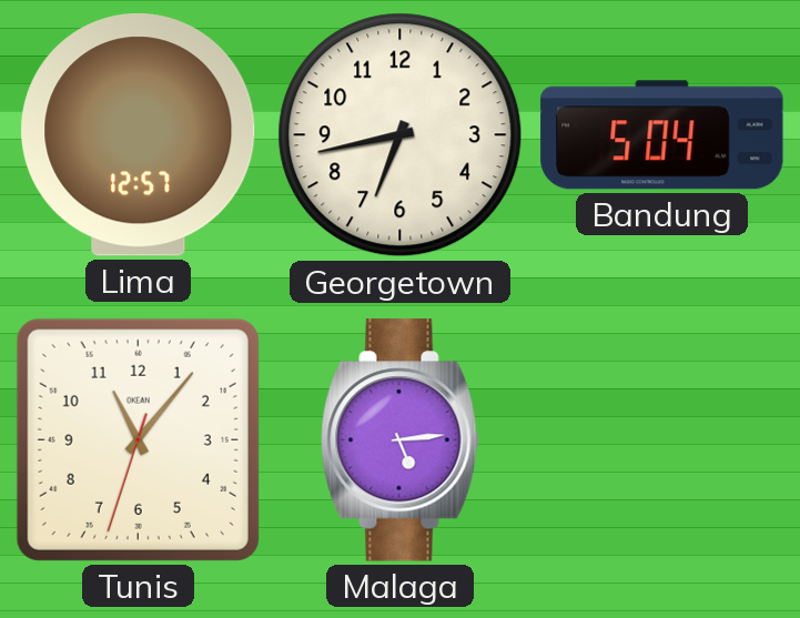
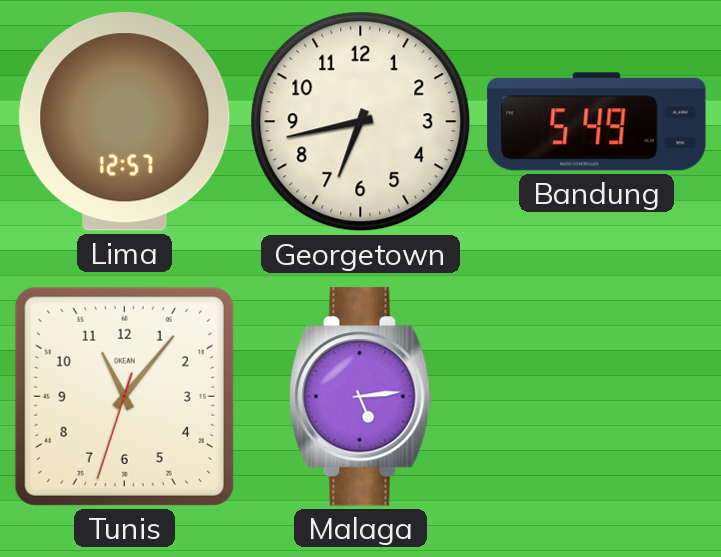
Bandung: 5:04 -> 5:49 (597, 122)
